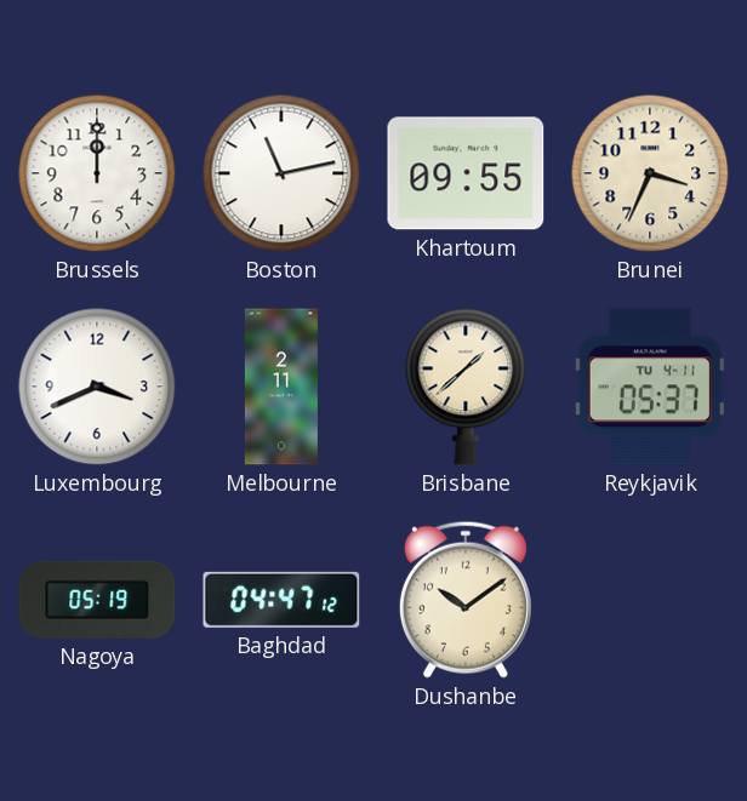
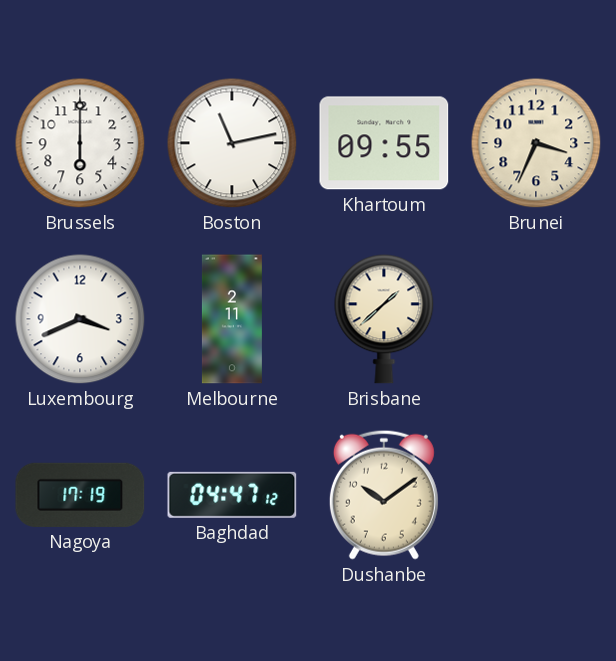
Brussels: 12:00 -> 6:00 (80, 143)
Reykjavik: 05:37 -> none (650, 387)
Nagoya: 05:19 -> 17:19 (80, 495)
